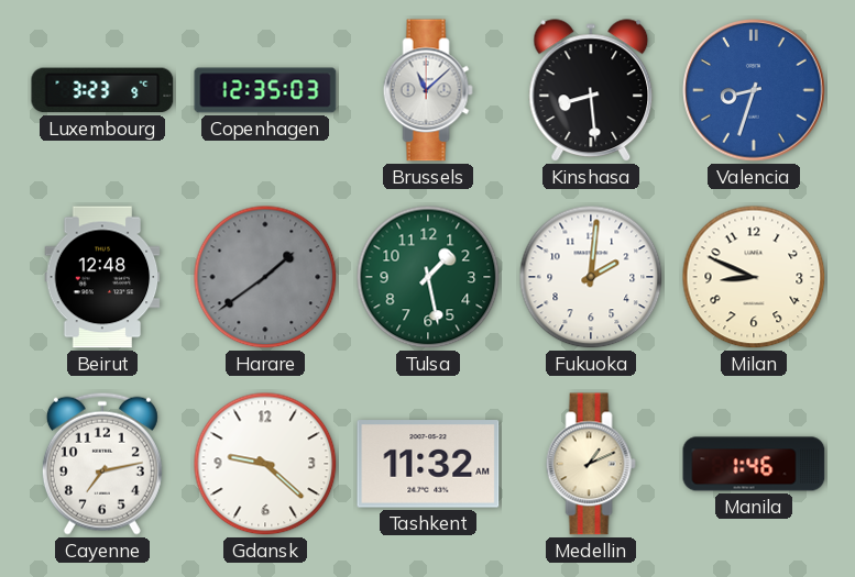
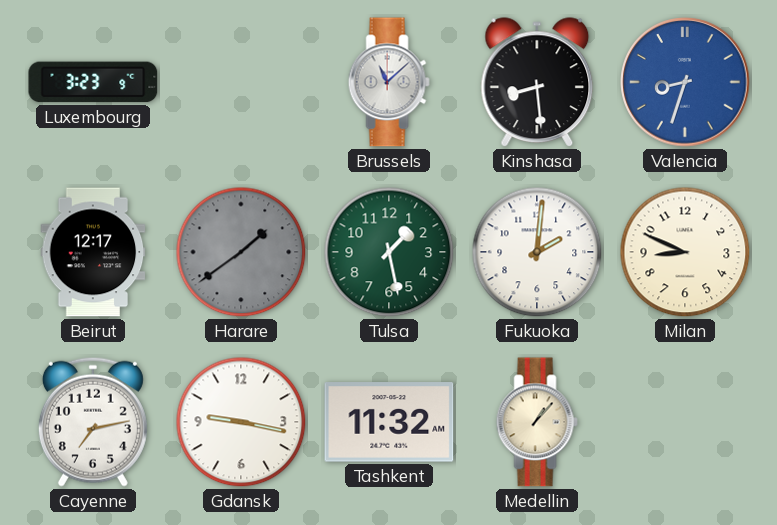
Copenhagen: 12:35 -> none (265, 90)
Beirut: 12:48 -> 12:17 (93, 252)
Gdansk: 9:22 -> 9:17 (241, 422)
Medellin: 1:11 -> 1:07 (537, 422)
Manila: 1:46 -> none (754, 464)
